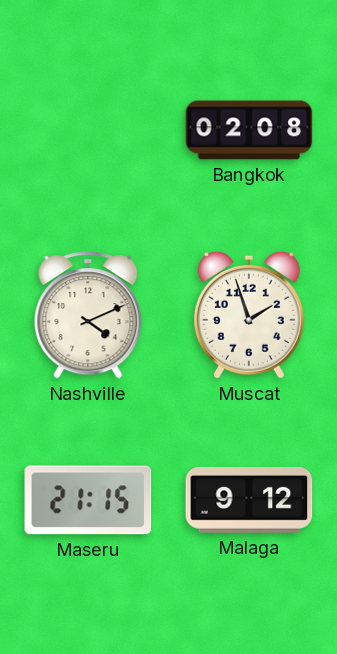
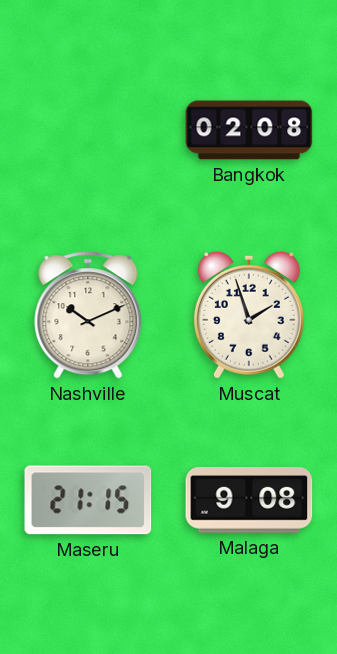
Nashville: 4:11 -> 10:11 (88, 315)
Malaga: 9:12 -> 9:08 (249, 501)
